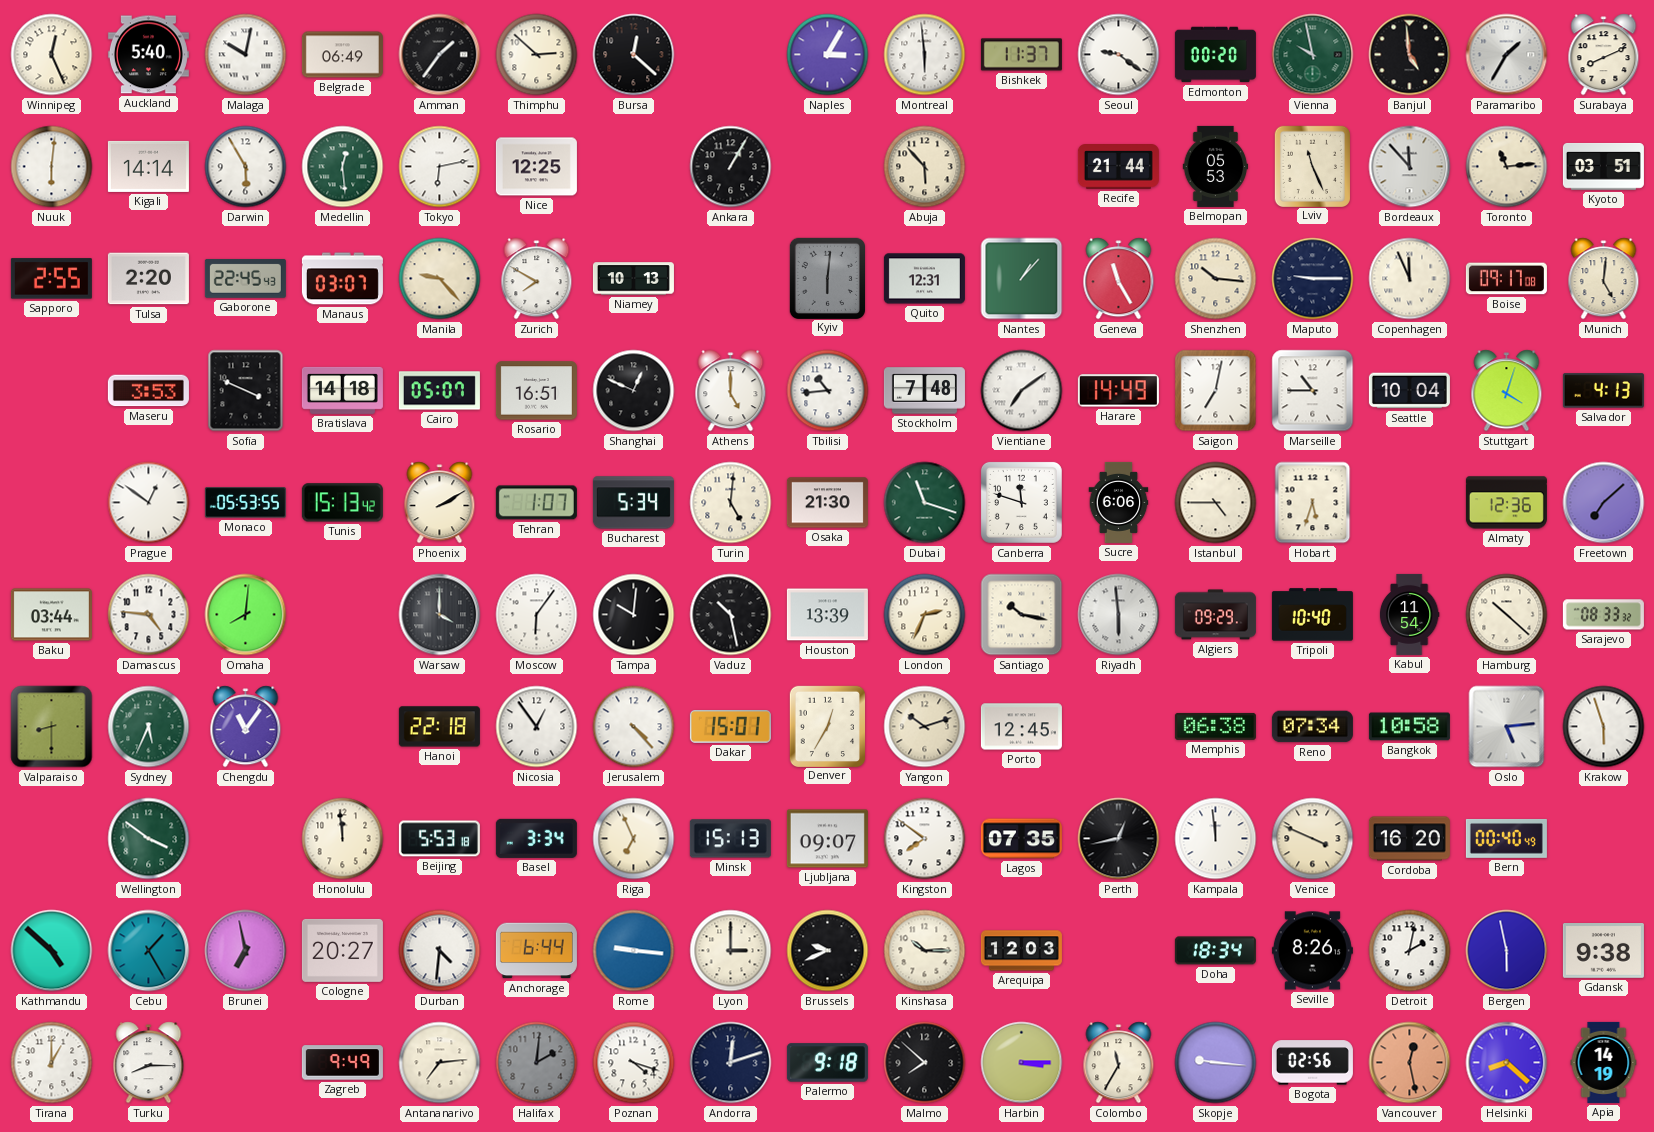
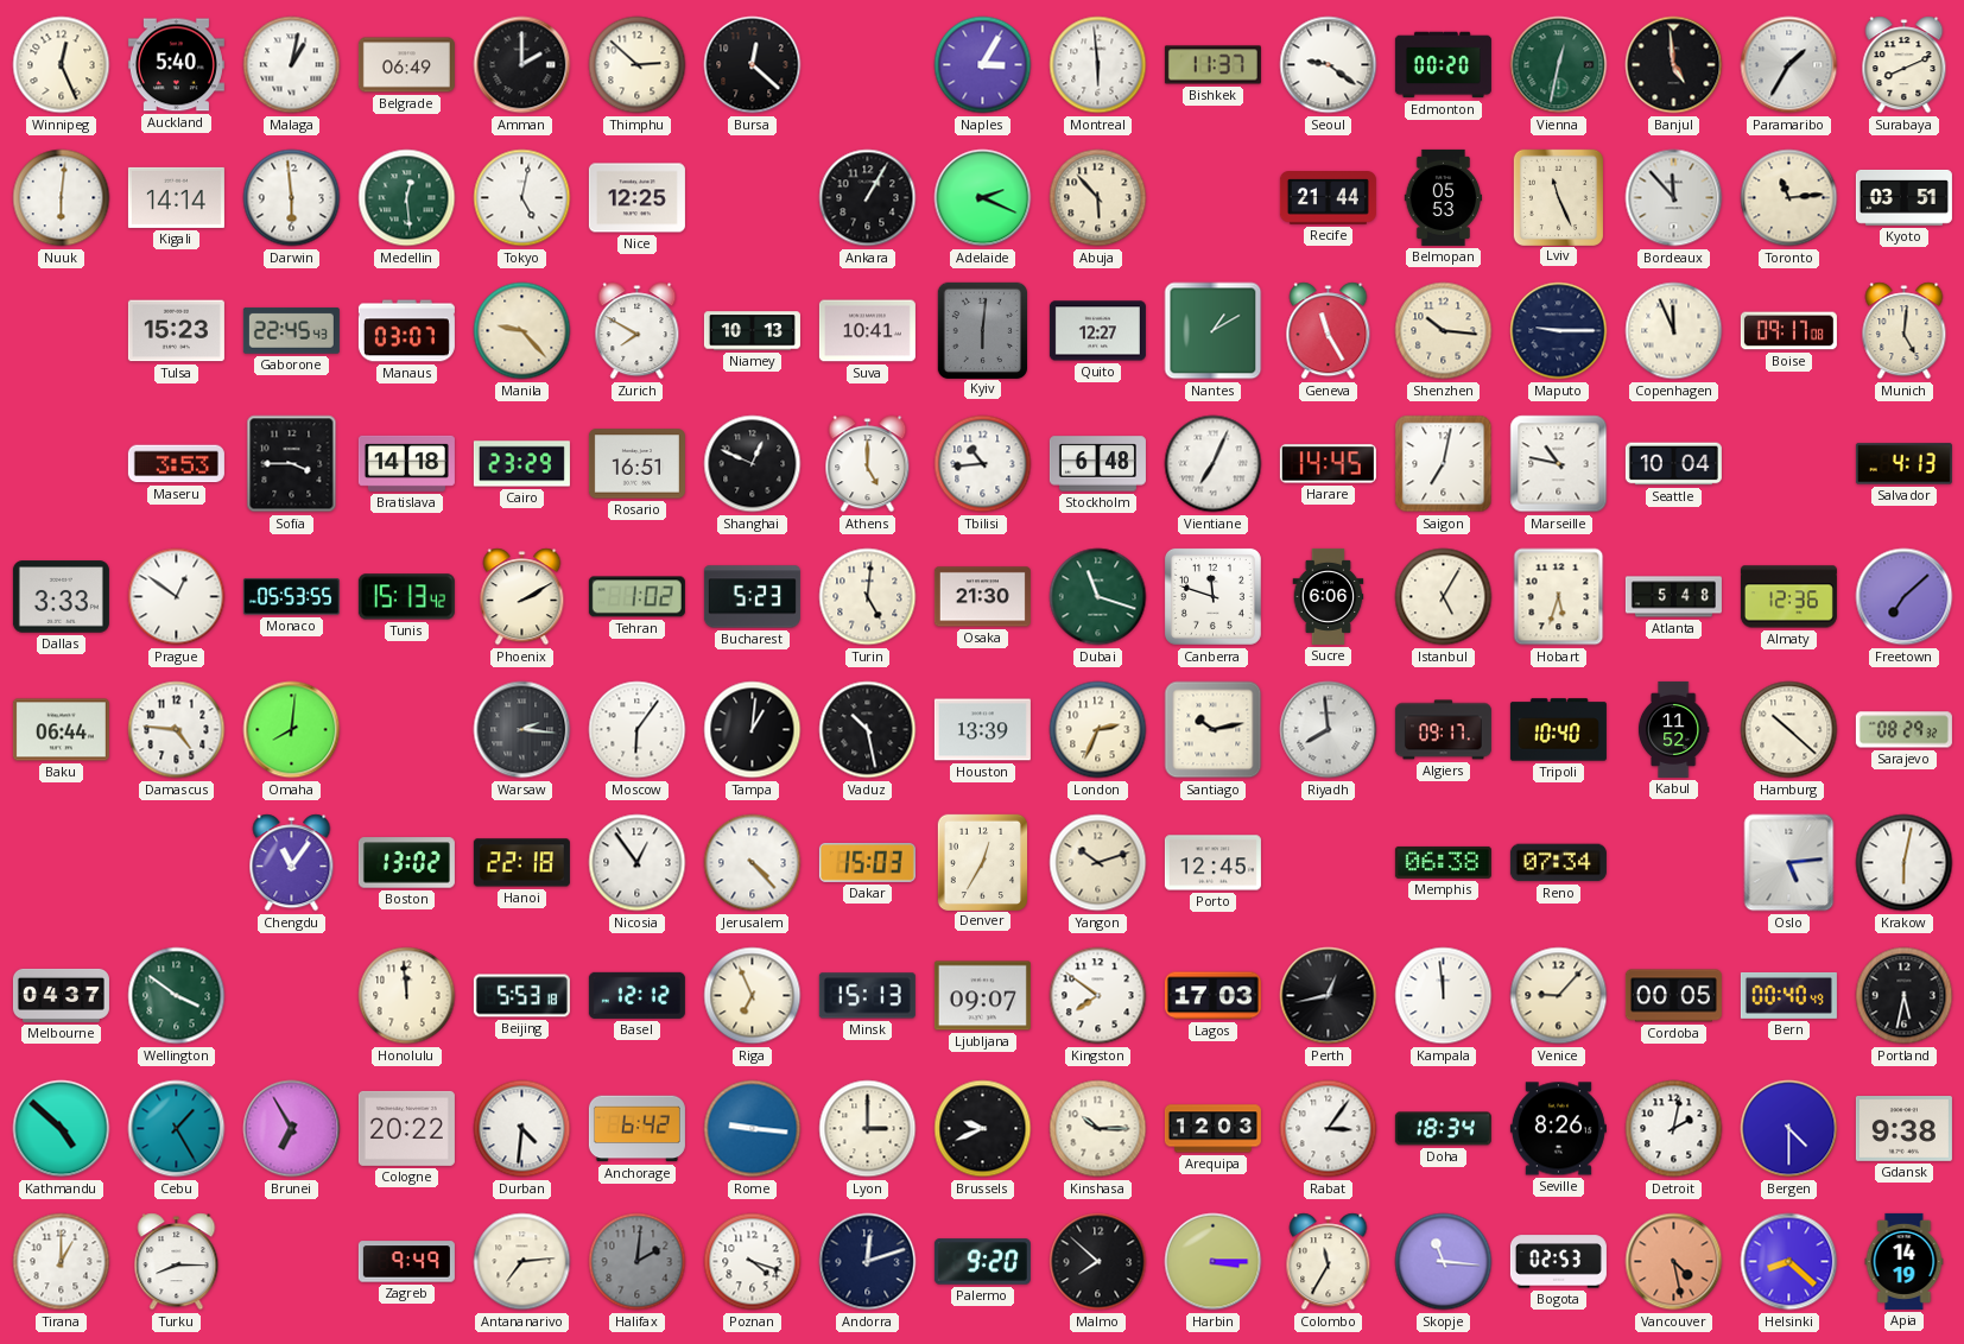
Malaga: 10:02 -> 1:02 (292, 65)
Amman: 1:36 -> 2:00 (522, 65)
Vienna: 9:58 -> 12:32 (1559, 65)
Darwin: 5:55 -> 5:59 (292, 198)
Tokyo: 6:13 -> 5:02 (522, 198)
Adelaide: none -> 2:19 (983, 198)
Sapporo: 2:55 -> none (51, 279)
Tulsa: 2:20 -> 15:23 (176, 331)
Suva: none -> 10:41 (867, 331)
Quito: 12:31 -> 12:27 (1097, 331)
Nantes: 1:07 -> 1:10 (1214, 331)
Sofia: 3:49 -> 3:45 (292, 464)
Cairo: 05:07 -> 23:29 (521, 464)
Stockholm: 7:48 -> 6:48 (1097, 464)
Vientiane: 7:09 -> 7:04 (1214, 464)
Harare: 14:49 -> 14:45 (1328, 464)
Marseille: 10:45 -> 10:47 (1559, 464)
Stuttgart: 4:03 -> none (1507, 391)
Dallas: none -> 3:33 (61, 597)
Tehran: 1:07 -> 1:02 (636, 597)
Bucharest: 5:34 -> 5:23 (752, 597)
Istanbul: 4:45 -> 5:05 (1444, 597)
Atlanta: none -> 5:48 (1673, 597)
Baku: 03:44 -> 06:44 (61, 730)
Warsaw: 4:00 -> 2:16 (522, 730)
Tampa: 10:01 -> 1:01 (753, 730)
Santiago: 10:17 -> 10:13 (1214, 730)
Riyadh: 5:59 -> 7:59 (1329, 730)
Algiers: 09:29 -> 09:17 (1443, 730)
Kabul: 11:54 -> 11:52 (1673, 729)
Sarajevo: 08:33 -> 08:29 (1903, 730)
Valparaiso: 8:30 -> none (52, 727)
Sydney: 5:34 -> none (149, 727)
Boston: none -> 13:02 (406, 863)
Dakar: 15:01 -> 15:03 (867, 863)
Bangkok: 10:58 -> none (1409, 727)
Krakow: 5:57 -> 6:02 (1905, 863)
Melbourne: none -> 04:37 (61, 995)
Basel: 3:34 -> 12:12 (636, 995)
Lagos: 07:35 -> 17:03 (1212, 996)
Venice: 3:49 -> 9:07 (1559, 996)
Cordoba: 16:20 -> 00:05 (1673, 996)
Portland: none -> 5:32 (1905, 996)
Brunei: 6:58 -> 6:55 (292, 1129)
Cologne: 20:27 -> 20:22 (406, 1128)
Anchorage: 6:44 -> 6:42 (636, 1129)
Rabat: none -> 3:06 (1329, 1129)
Bergen: 5:58 -> 4:30 (1789, 1129)
Palermo: 9:18 -> 9:20 (982, 1262)
Skopje: 9:16 -> 11:16 (1444, 1262)
Bogota: 02:56 -> 02:53 (1558, 1262)
Vancouver: 12:28 -> 4:28 (1674, 1262)
